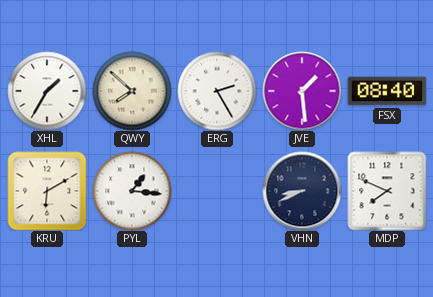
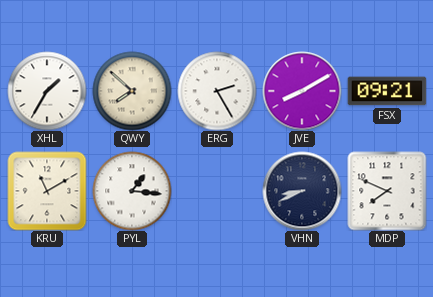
JVE: 1:29 -> 8:10 (302, 91)
FSX: 08:40 -> 09:21 (387, 91)
KRU: 6:10 -> 11:10 (47, 191)
